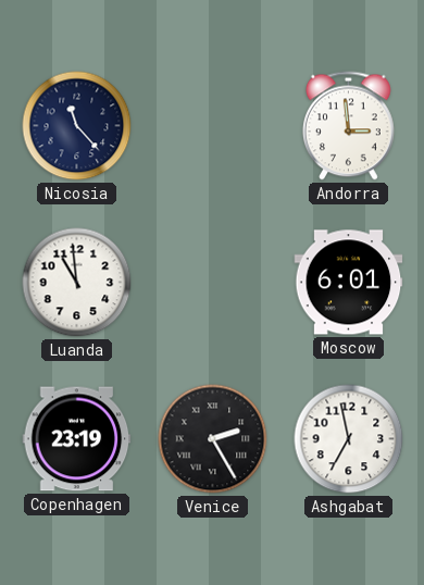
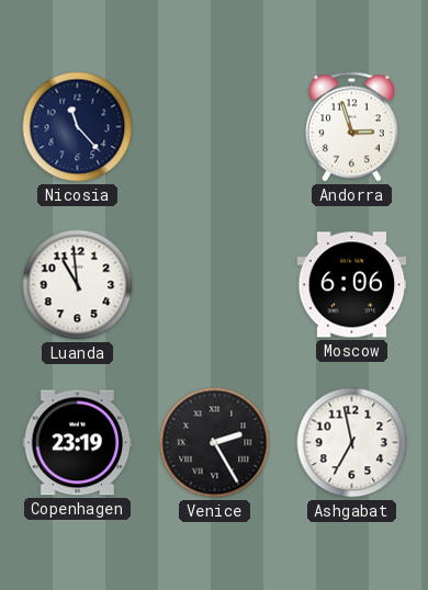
Andorra: 2:59 -> 2:57 (352, 127)
Moscow: 6:01 -> 6:06 (352, 285)
